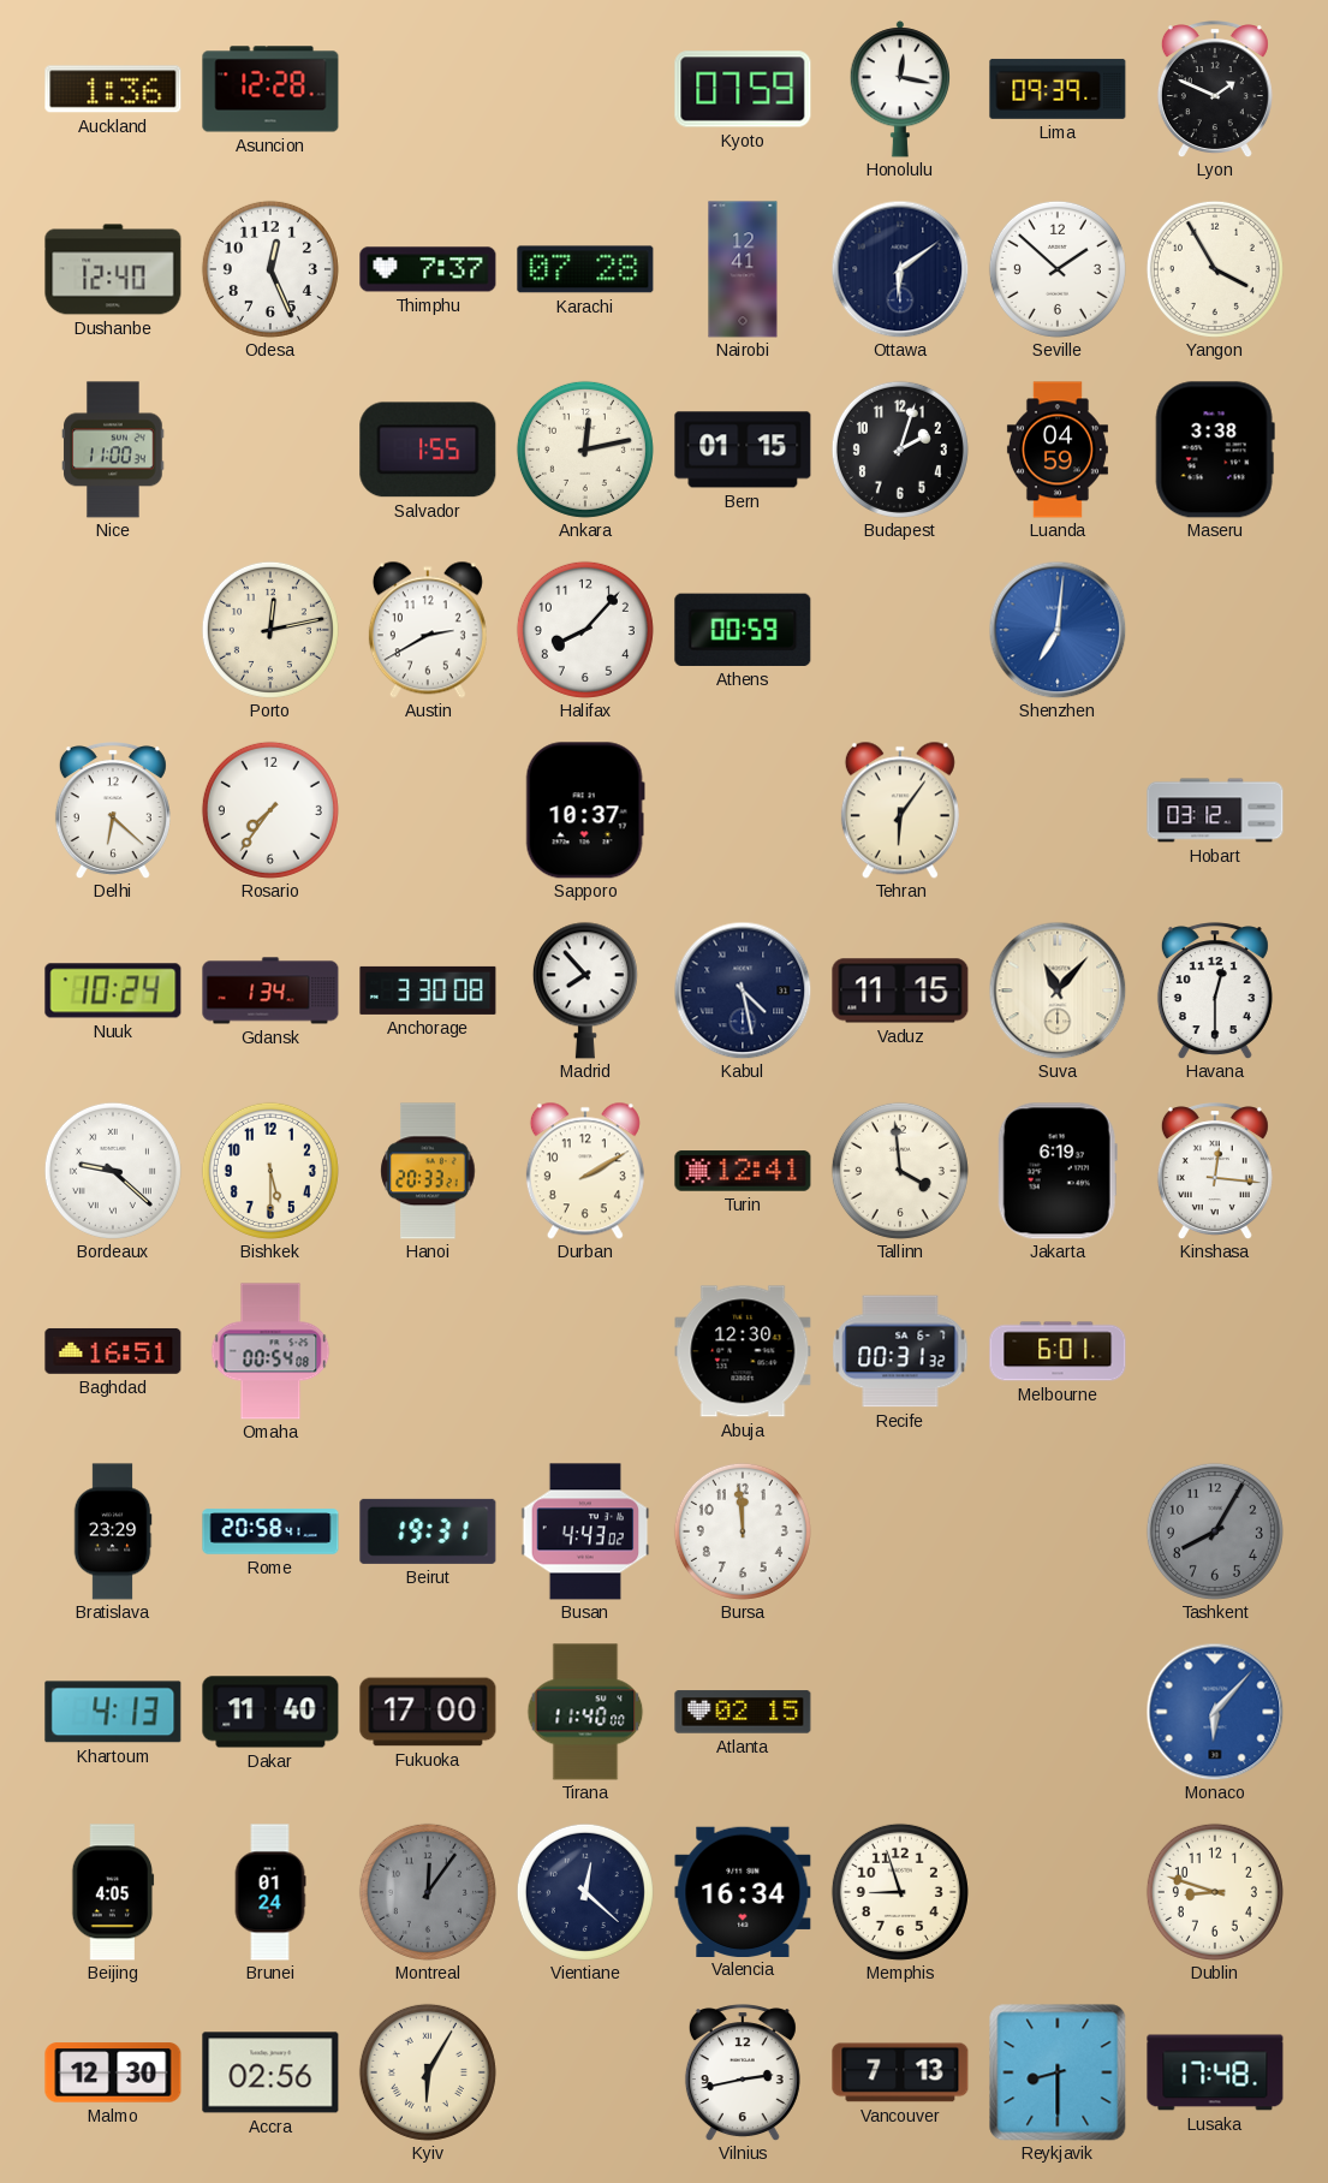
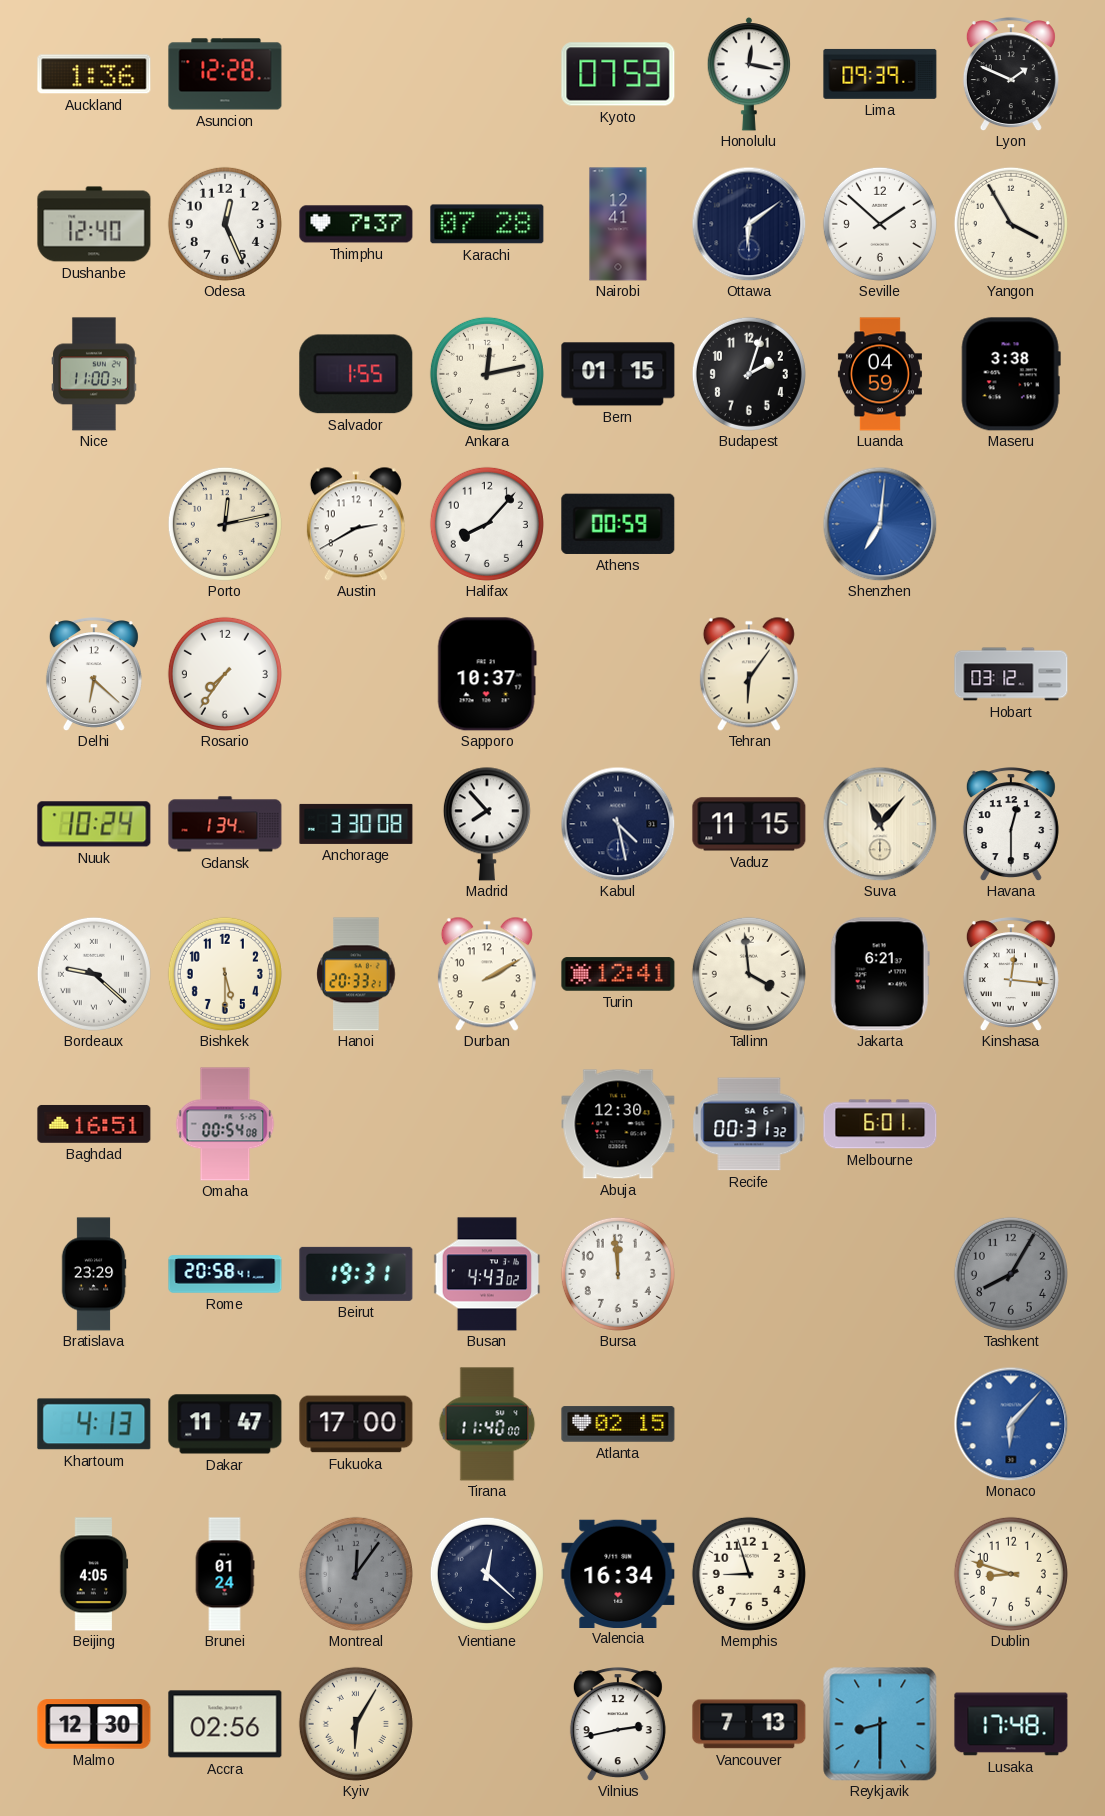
Jakarta: 6:19 -> 6:21 (880, 974)
Dakar: 11:40 -> 11:47 (225, 1424)
